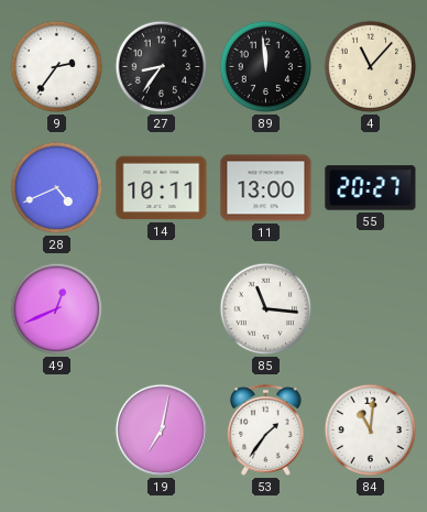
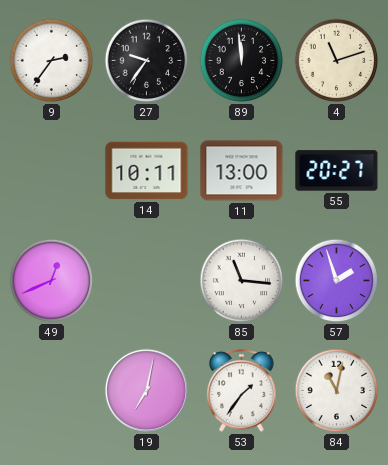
27: 8:36 -> 9:36 (147, 61)
4: 11:07 -> 11:12 (337, 61)
28: 4:41 -> none (57, 188)
57: none -> 1:57 (337, 281)
84: 11:01 -> 11:02 (337, 391)
